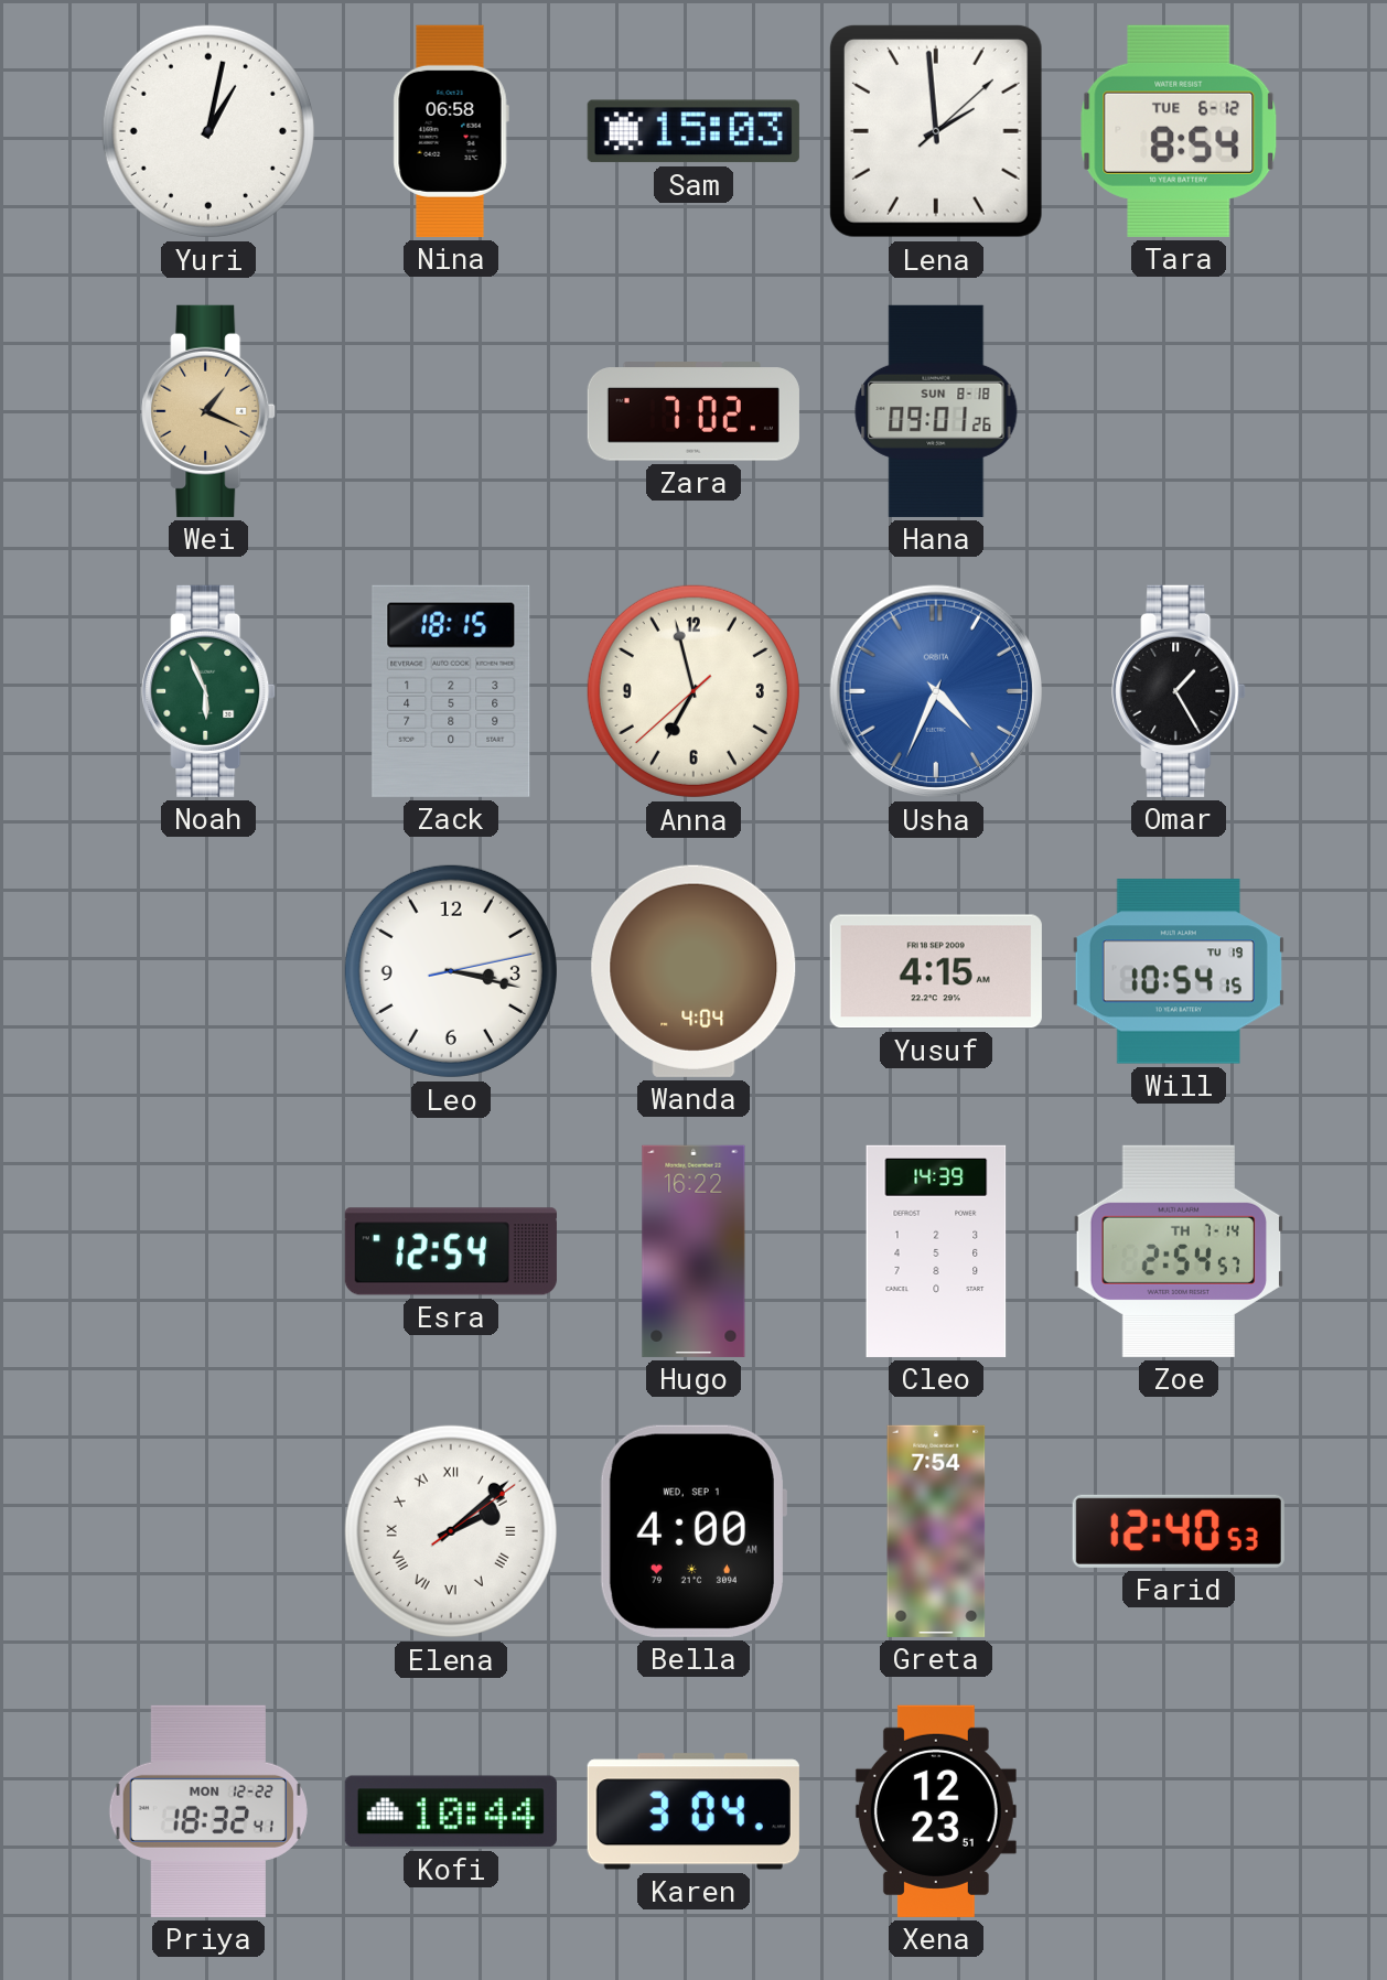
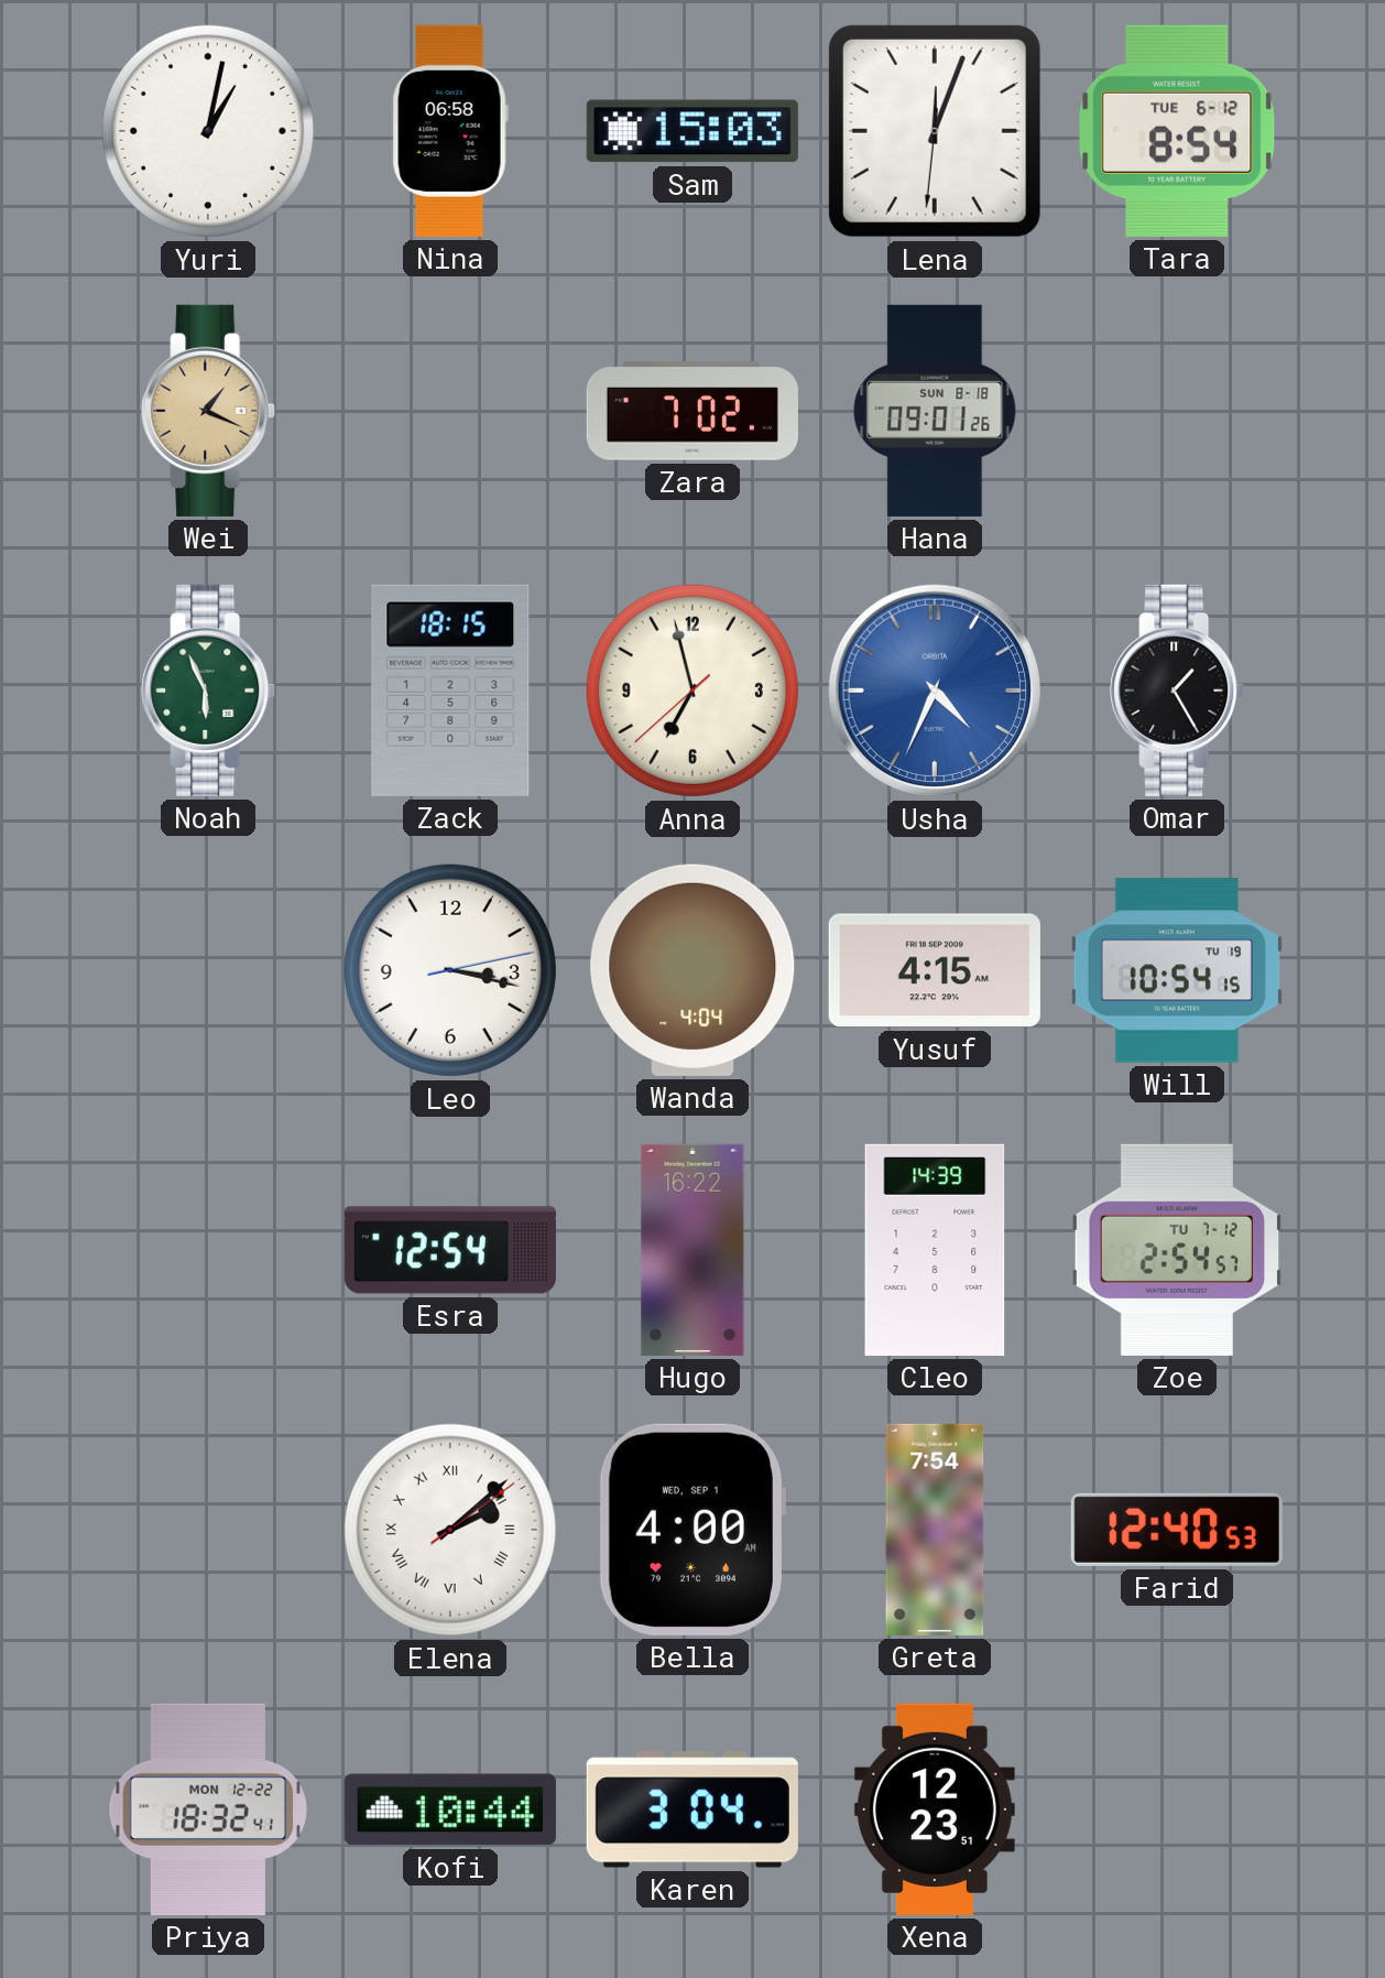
Lena: 1:59 -> 12:03 (935, 131)
Zoe date: TH 7-14 -> TU 7-12 (1176, 1250)
